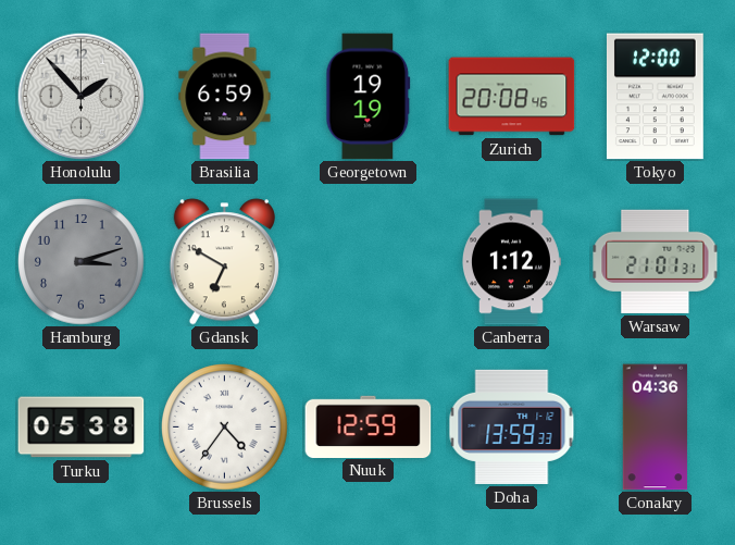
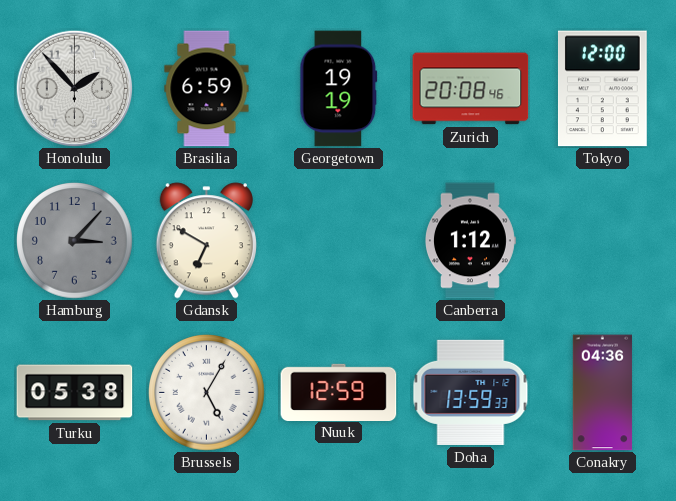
Hamburg: 3:12 -> 3:07 (75, 241)
Warsaw: 21:01 -> none (656, 261)
Brussels: 4:36 -> 5:05 (207, 393)
